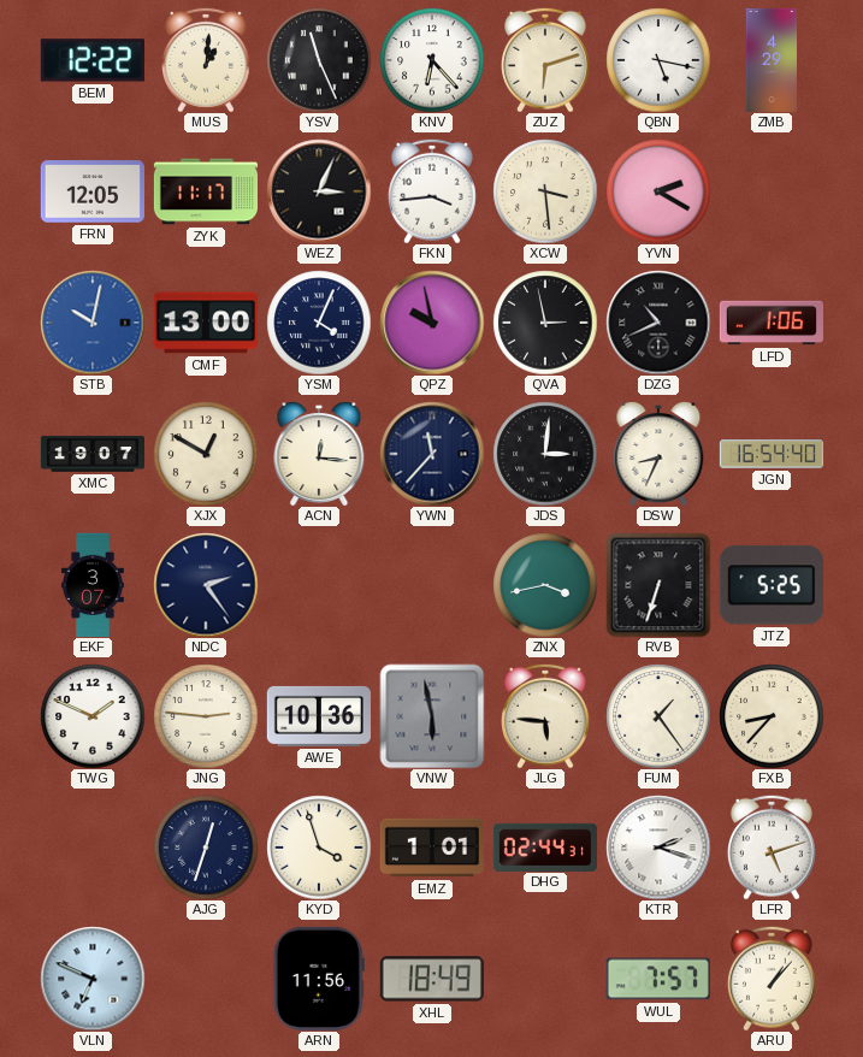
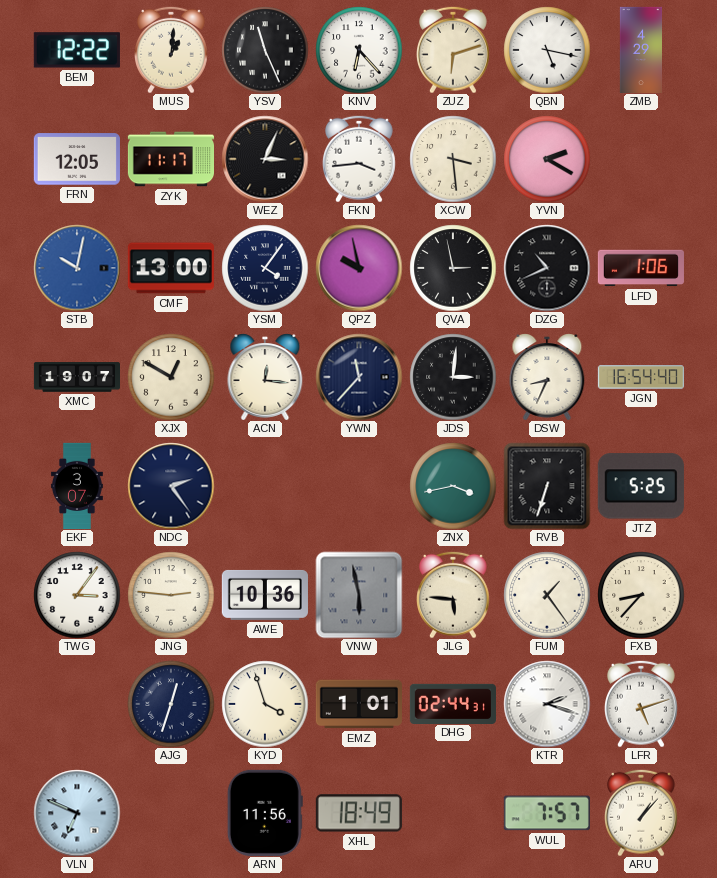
YSM: 4:04 -> 4:06 (265, 268)
TWG: 1:49 -> 3:06 (77, 595)
